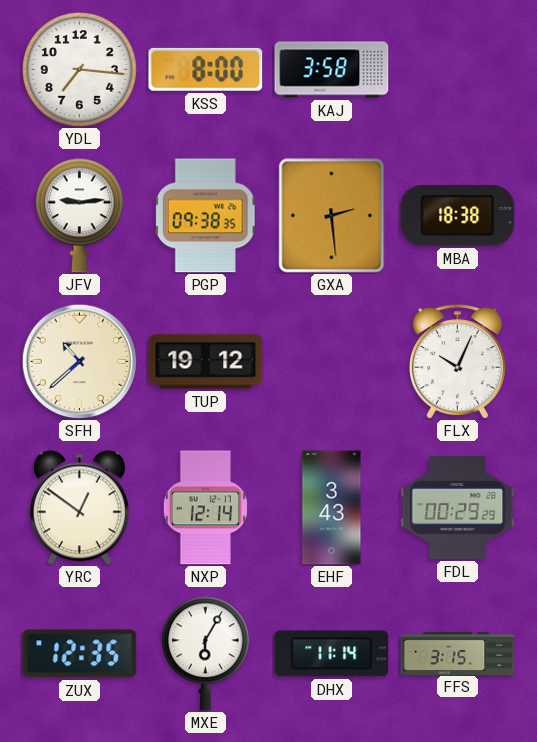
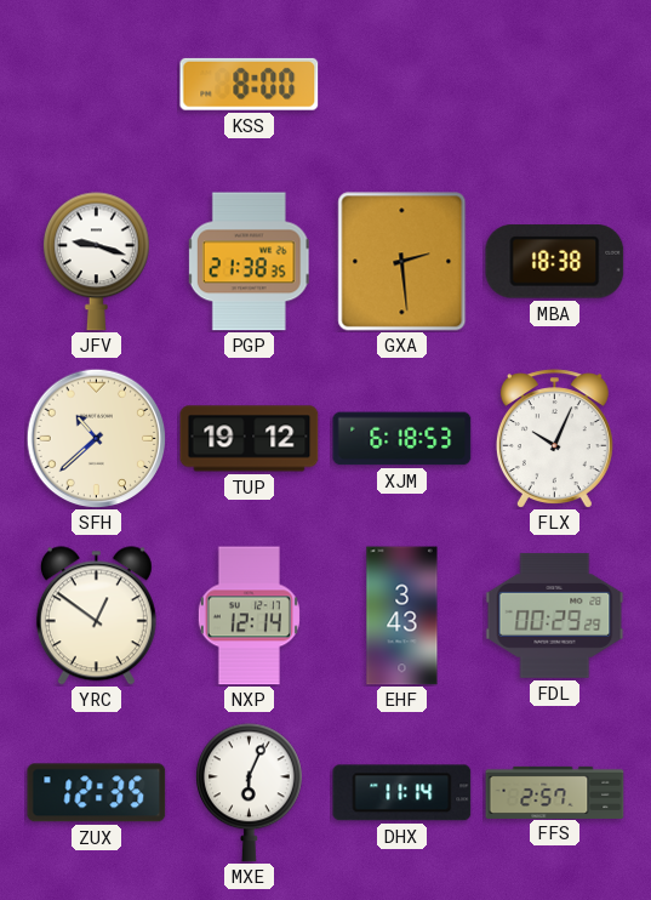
YDL: 7:16 -> none (80, 70)
KAJ: 3:58 -> none (332, 70)
JFV: 9:14 -> 9:18 (96, 262)
PGP: 09:38 -> 21:38 (249, 262)
XJM: none -> 6:18 (402, 439)
MXE: 6:05 -> 6:04 (249, 793)
FFS: 3:15 -> 2:57 (555, 792)
